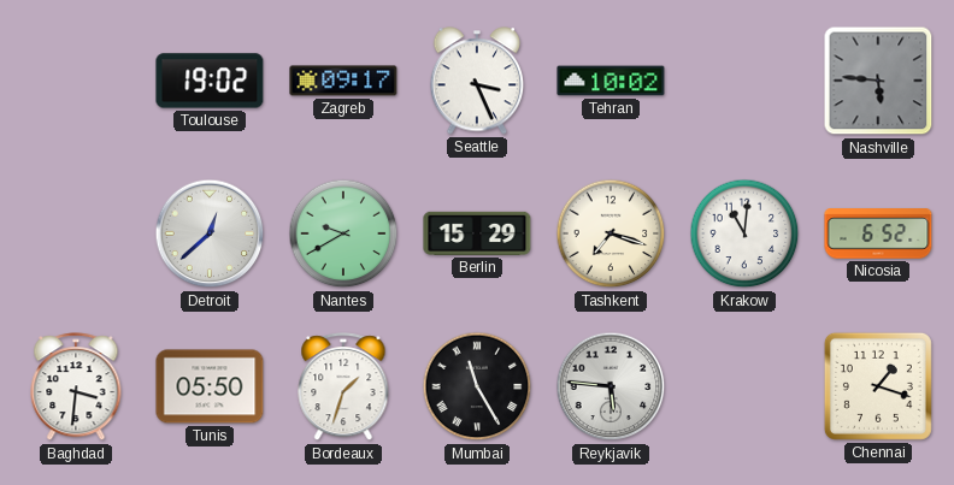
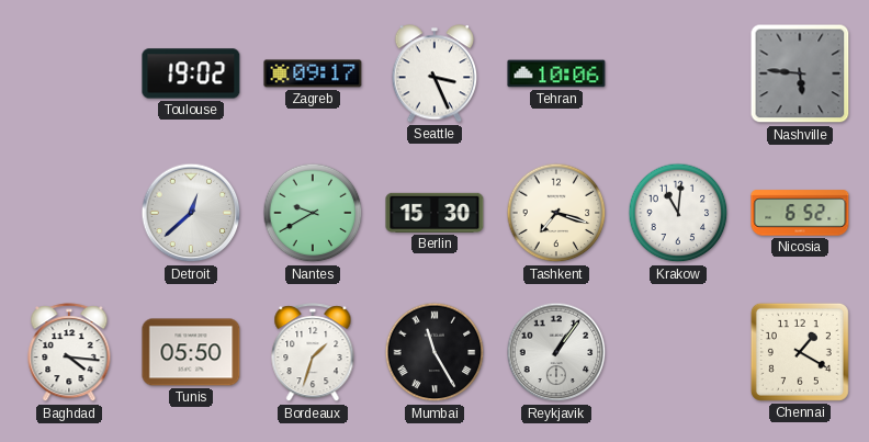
Tehran: 10:02 -> 10:06 (556, 73)
Berlin: 15:29 -> 15:30 (435, 213)
Baghdad: 3:31 -> 4:16 (69, 353)
Reykjavik: 5:46 -> 1:06 (556, 352)
Chennai: 1:18 -> 1:20 (800, 352)
